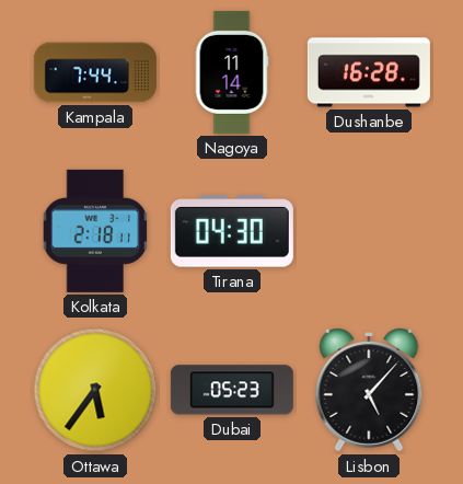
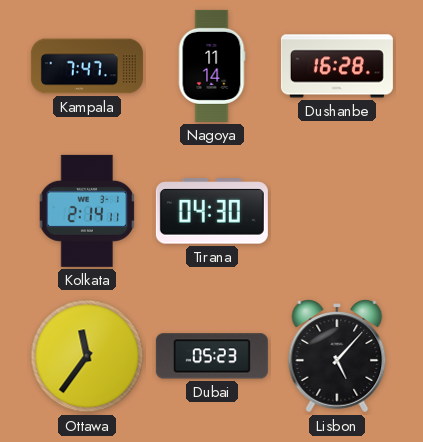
Kampala: 7:44 -> 7:47 (87, 66)
Kolkata: 2:18 -> 2:14 (87, 211)
Ottawa: 5:36 -> 11:36 (87, 356)
